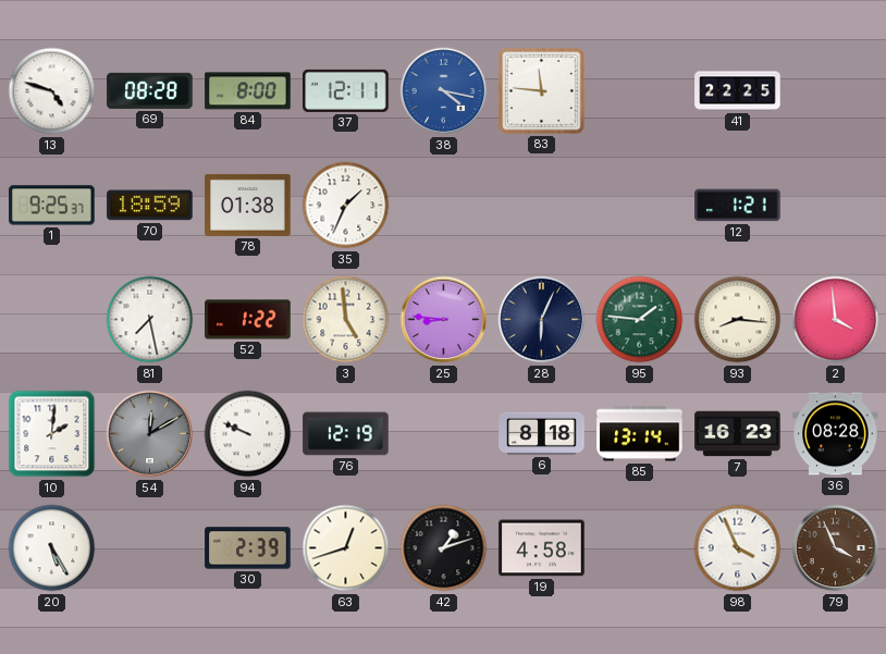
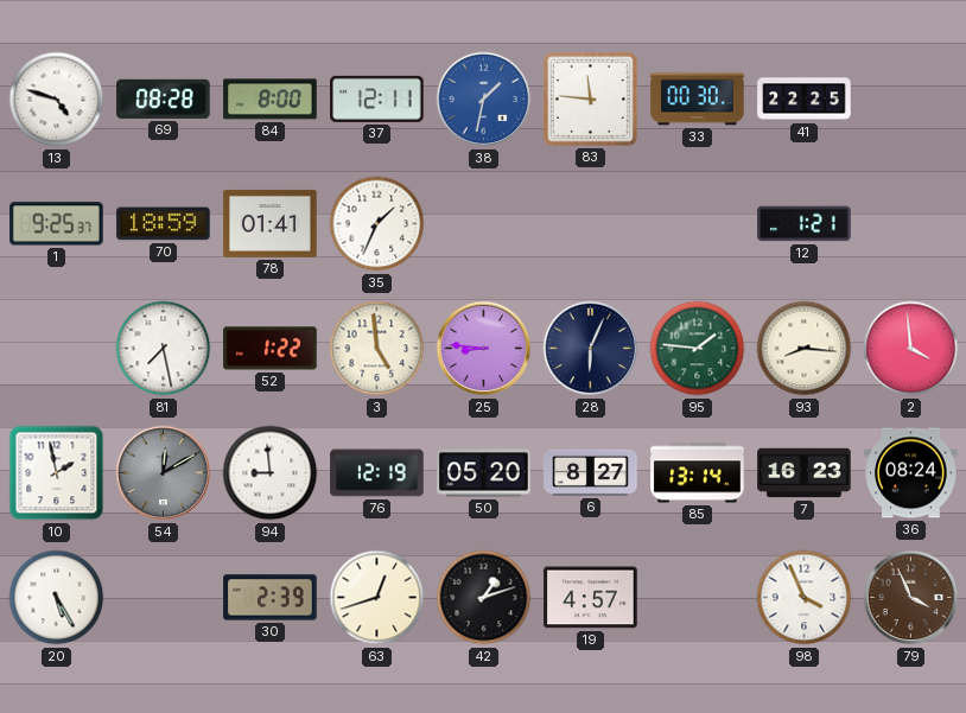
38: 4:17 -> 1:32 (484, 100)
33: none -> 00:30 (698, 100)
78: 01:38 -> 01:41 (271, 223)
10: 2:01 -> 1:58 (57, 473)
94: 9:49 -> 8:59 (271, 473)
50: none -> 05:20 (484, 473)
6: 8:18 -> 8:27 (591, 472)
36: 08:28 -> 08:24 (911, 473)
19: 4:58 -> 4:57 (591, 598)
